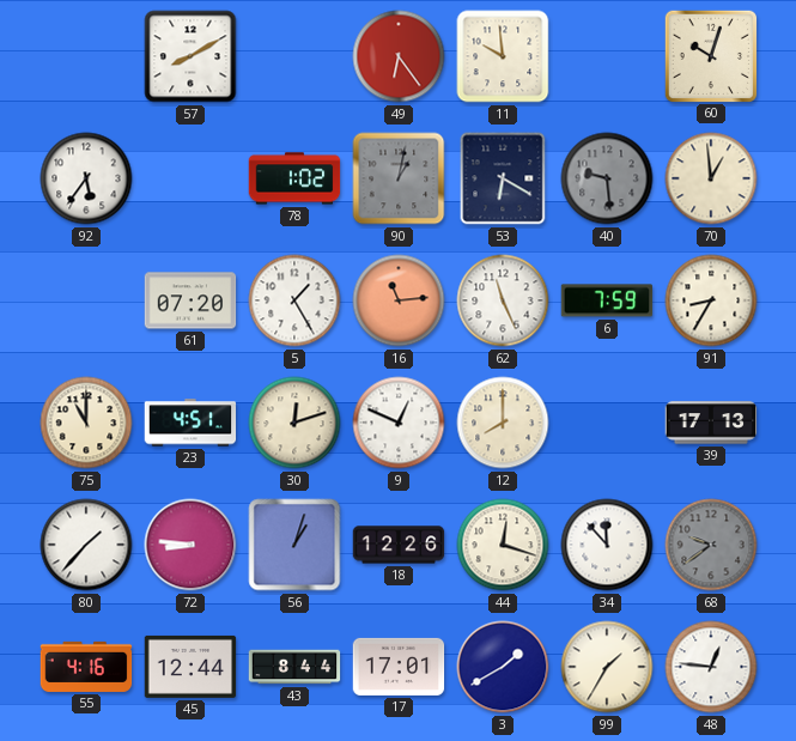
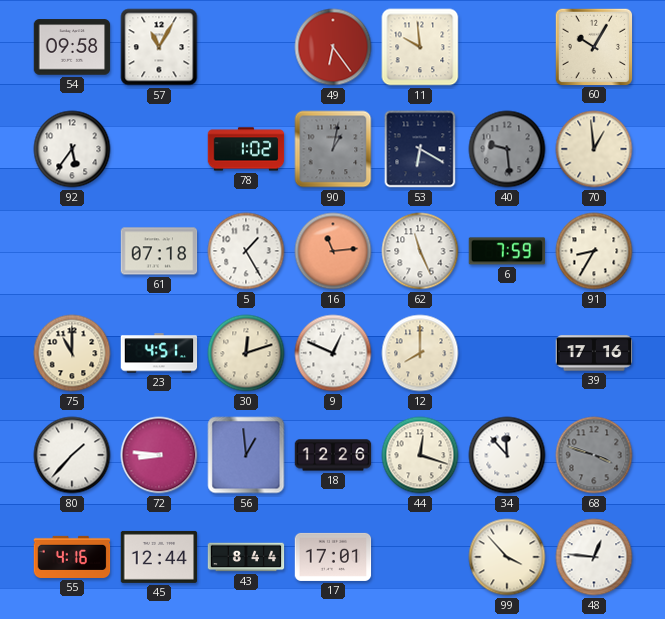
54: none -> 09:58 (72, 47)
57: 8:10 -> 11:05 (159, 47)
60: 10:03 -> 10:05 (593, 46)
61: 07:20 -> 07:18 (159, 251)
39: 17:13 -> 17:16 (594, 353)
56: 1:03 -> 12:59 (246, 455)
68: 9:39 -> 3:48 (594, 455)
3: 1:40 -> none (503, 667)
99: 1:35 -> 3:53 (507, 557)
